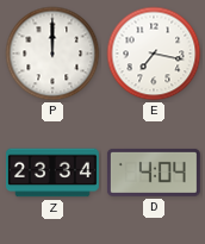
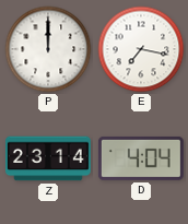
Z: 23:34 -> 23:14 (48, 158)
